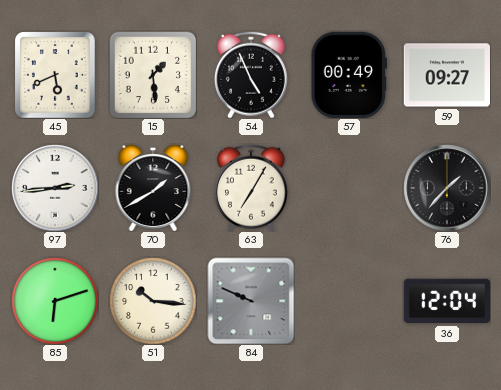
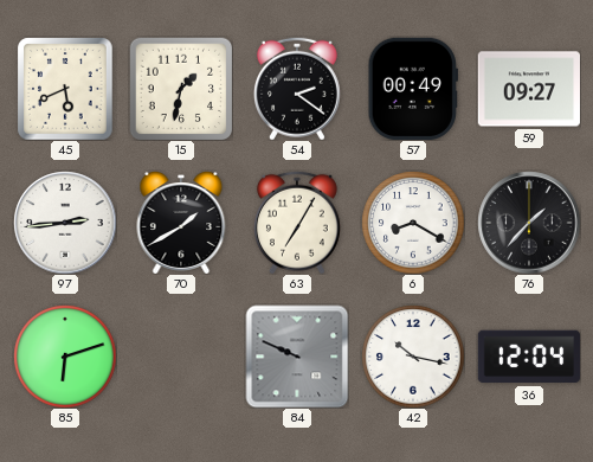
15: 1:29 -> 1:32 (181, 89)
54: 4:56 -> 2:21 (297, 89)
6: none -> 8:20 (413, 223)
51: 10:16 -> none (153, 301)
42: none -> 10:17 (413, 357)
